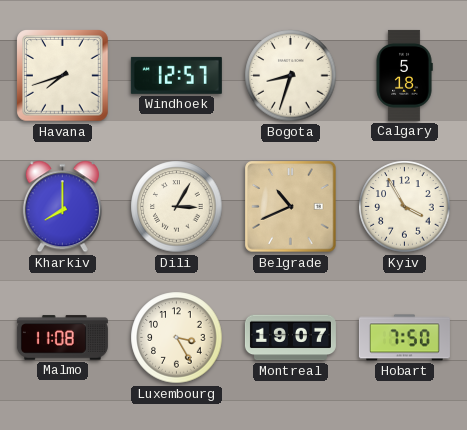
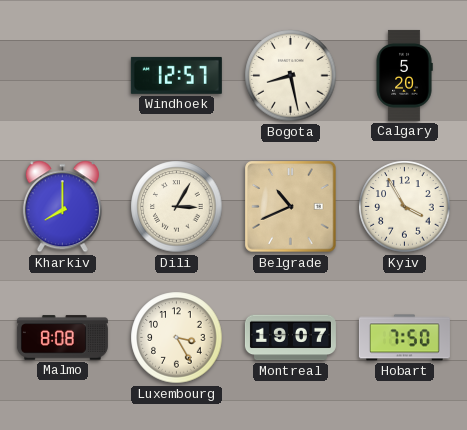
Havana: 7:42 -> none (63, 76)
Bogota: 8:33 -> 8:28 (291, 76)
Calgary: 5:18 -> 5:20 (404, 75)
Malmo: 11:08 -> 8:08 (62, 338)
